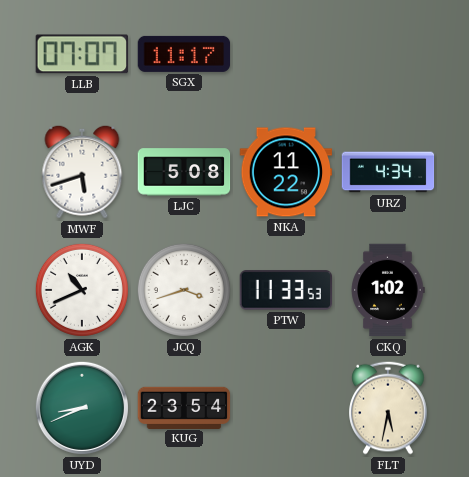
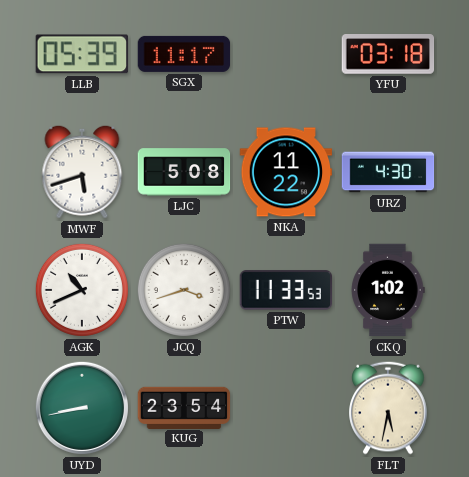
LLB: 07:07 -> 05:39 (81, 54)
YFU: none -> 03:18 (388, 54)
URZ: 4:34 -> 4:30 (388, 172)
UYD: 8:41 -> 8:43 (82, 408)
